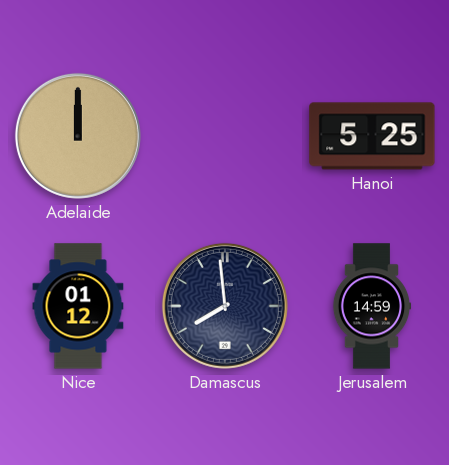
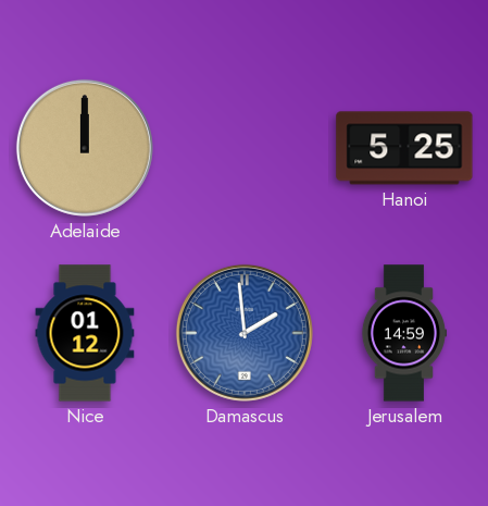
Damascus: 7:59 -> 1:59 (245, 333)
Damascus dial: navy -> blue (245, 333)
